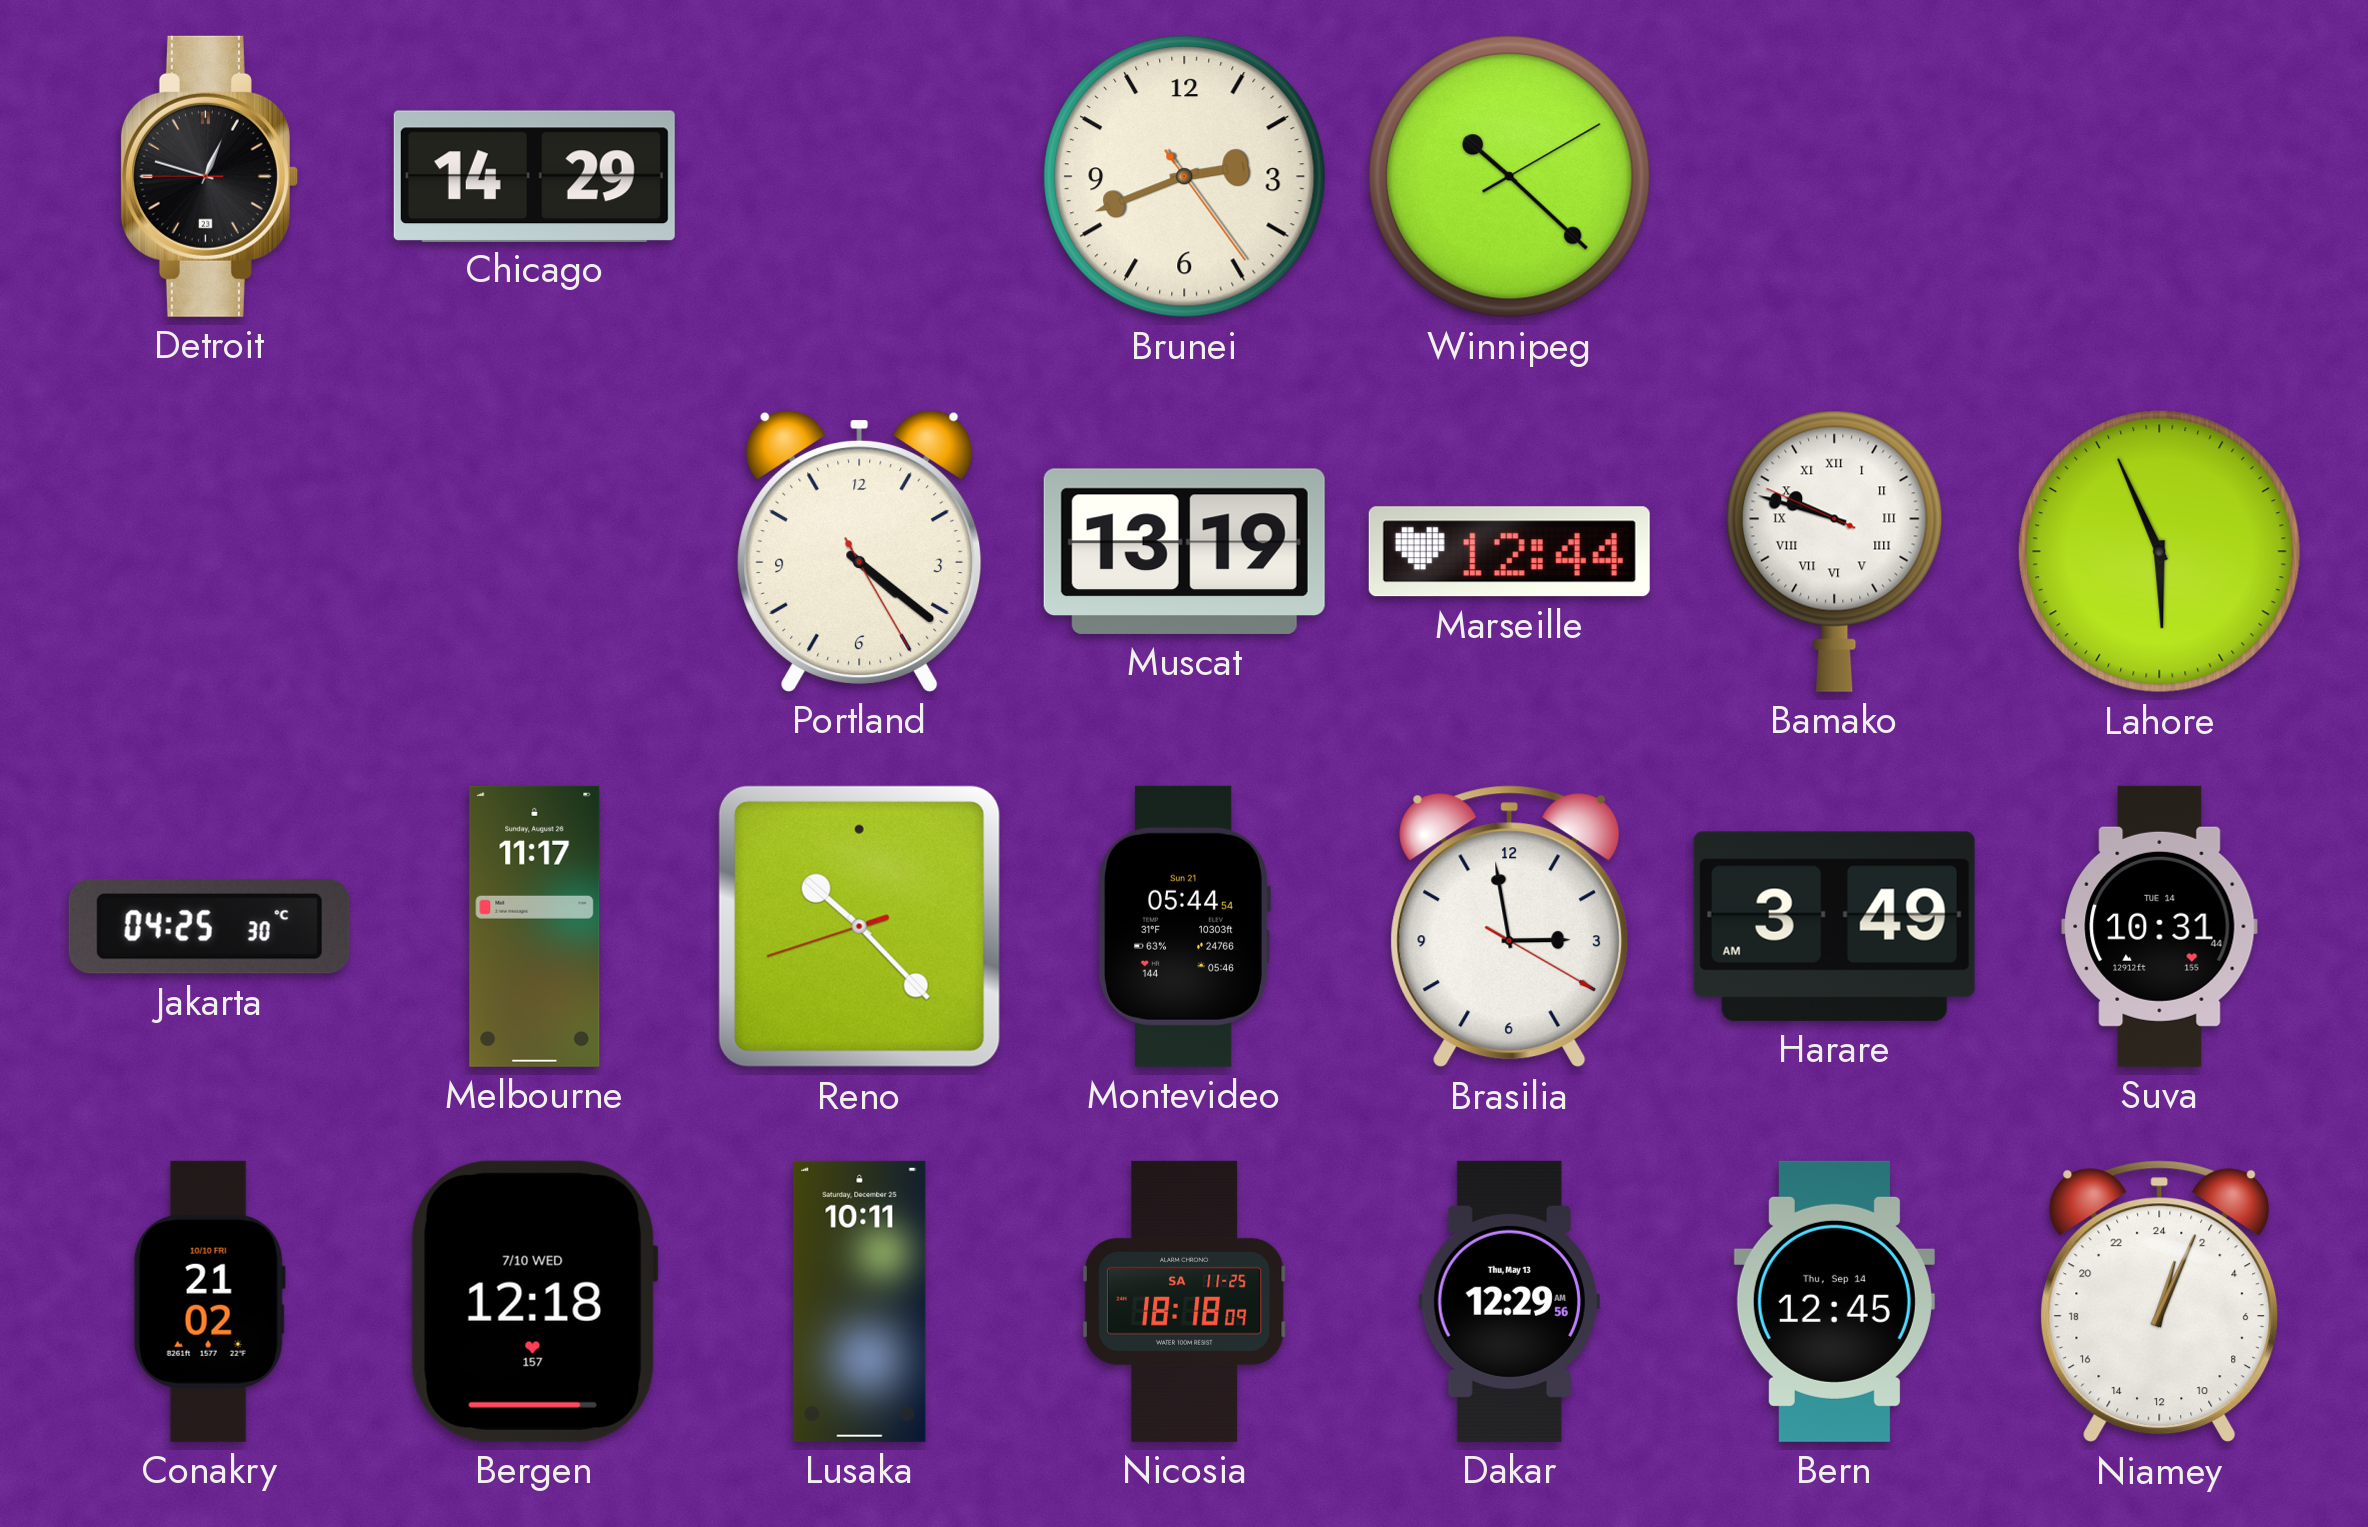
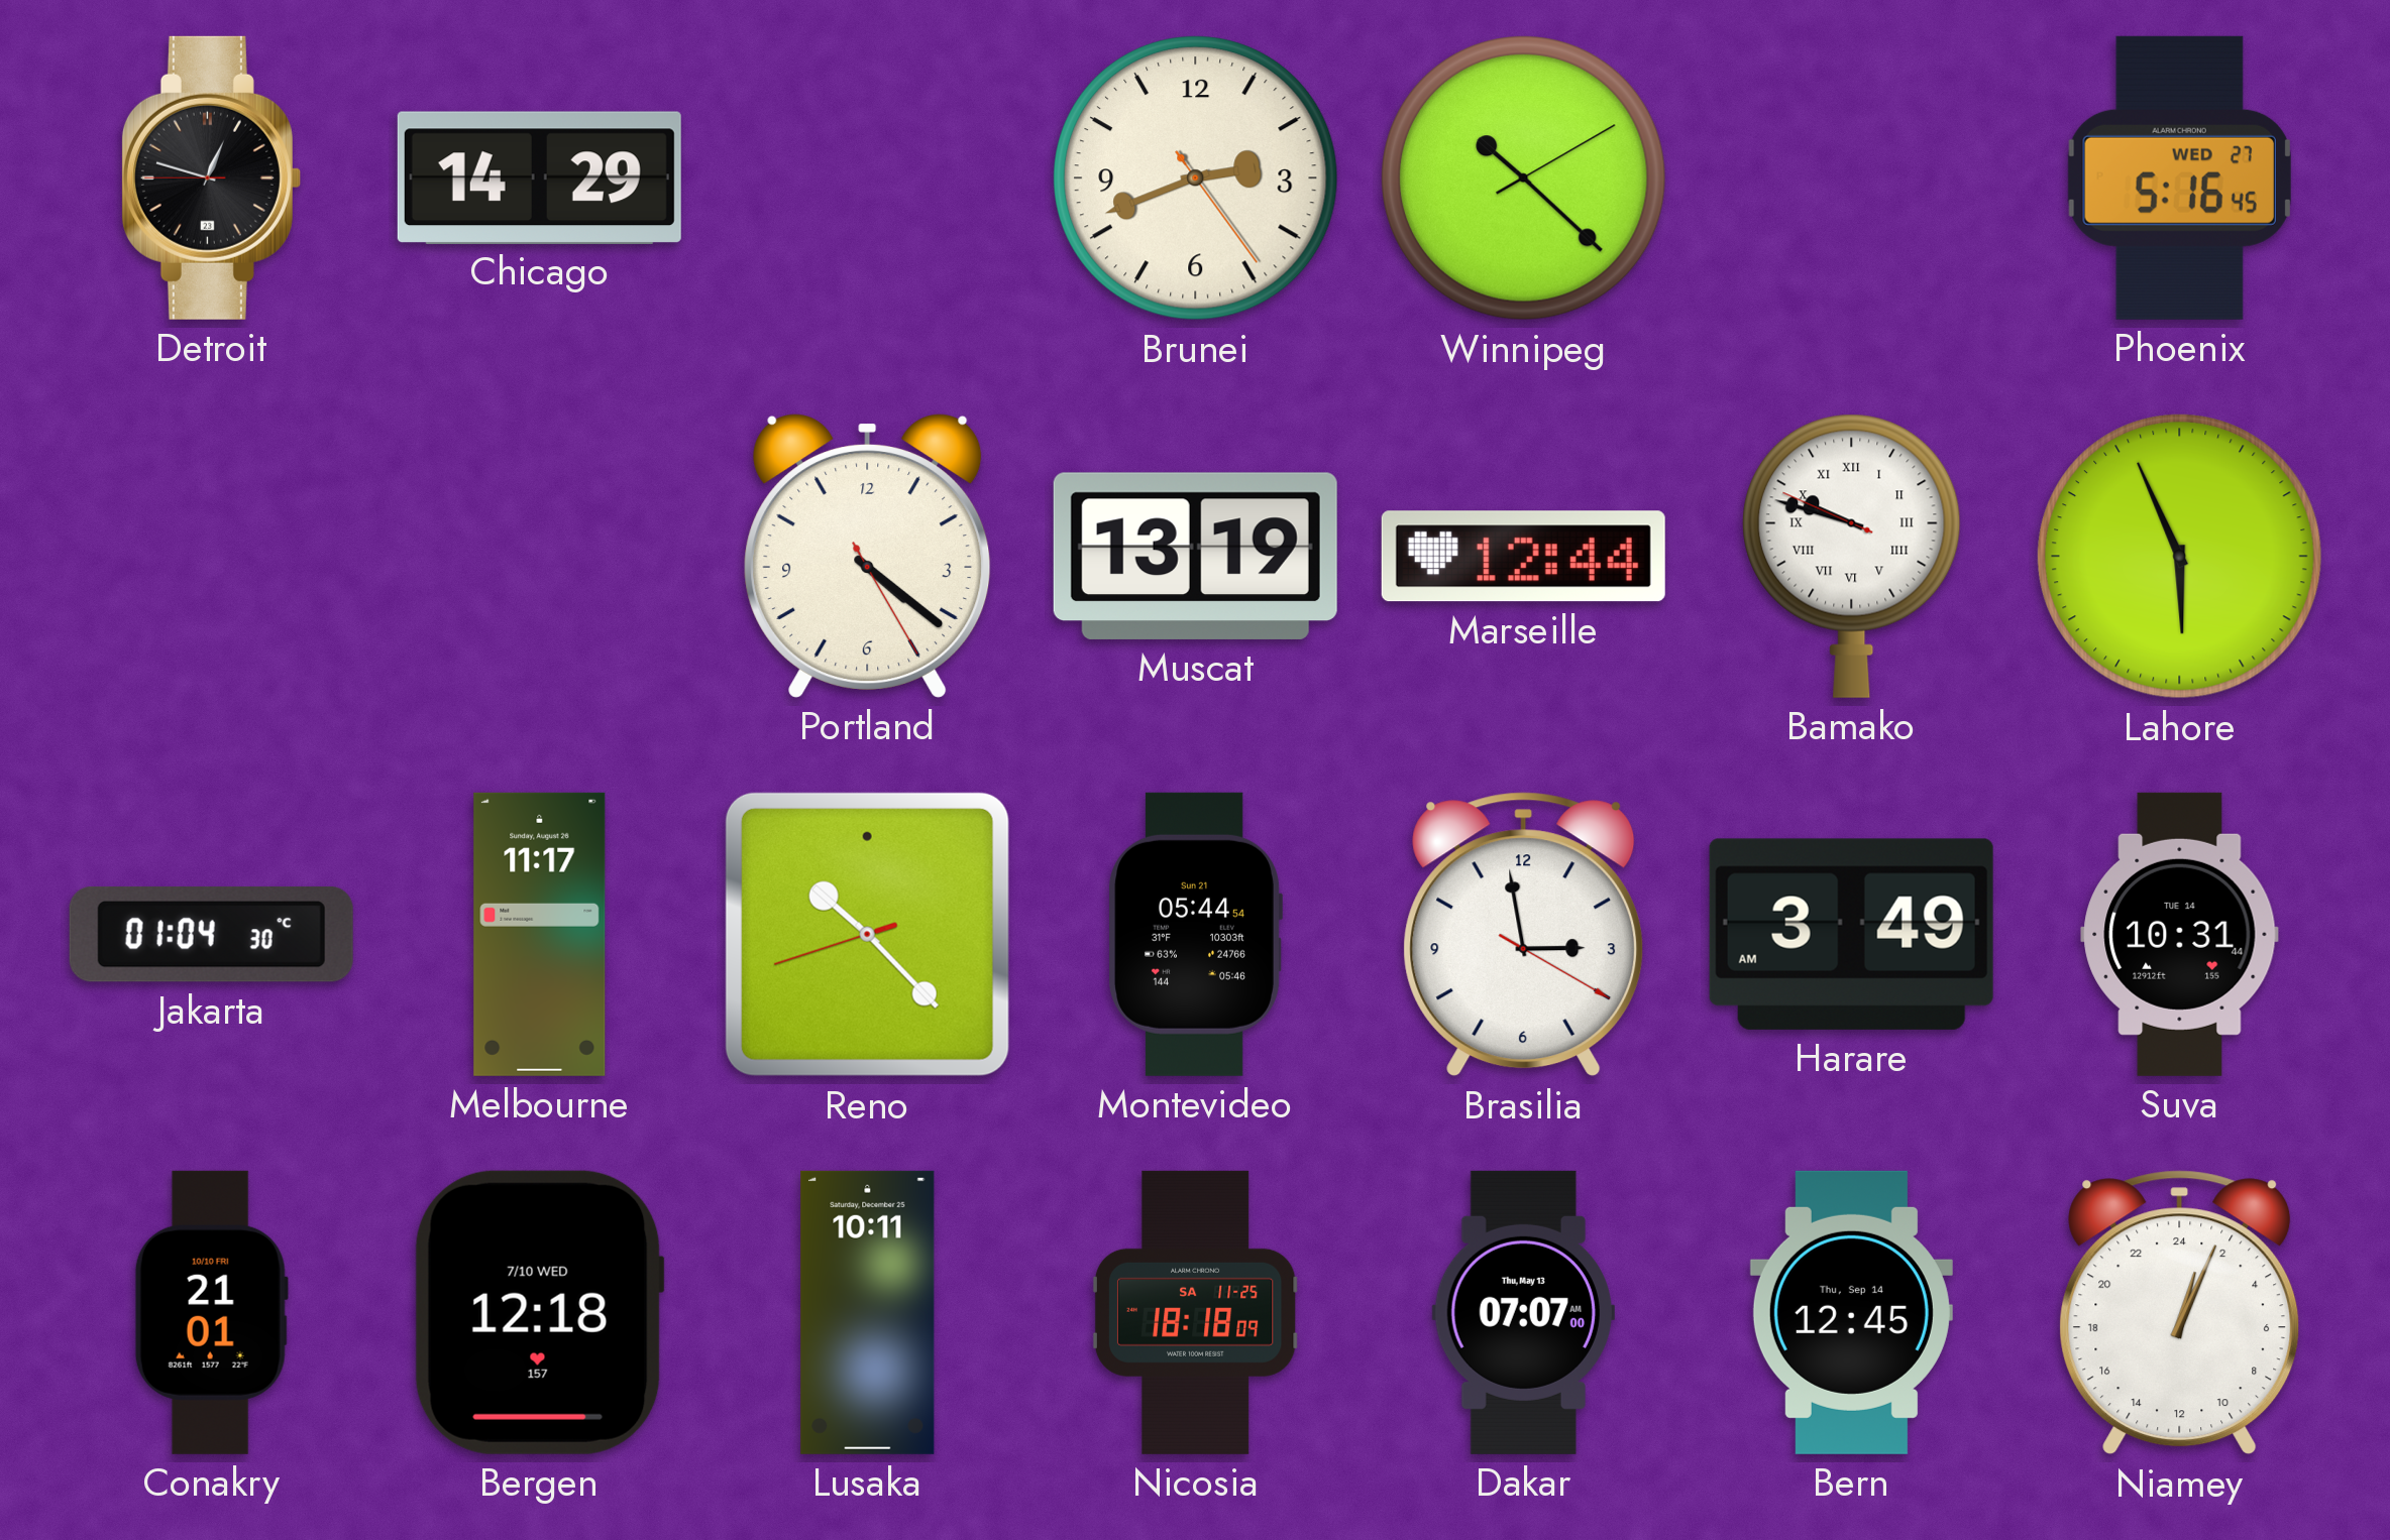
Phoenix: none -> 5:16 (2179, 177)
Jakarta: 04:25 -> 01:04 (211, 934)
Conakry: 21:02 -> 21:01 (211, 1312)
Dakar: 12:29 -> 07:07 (1523, 1312)
